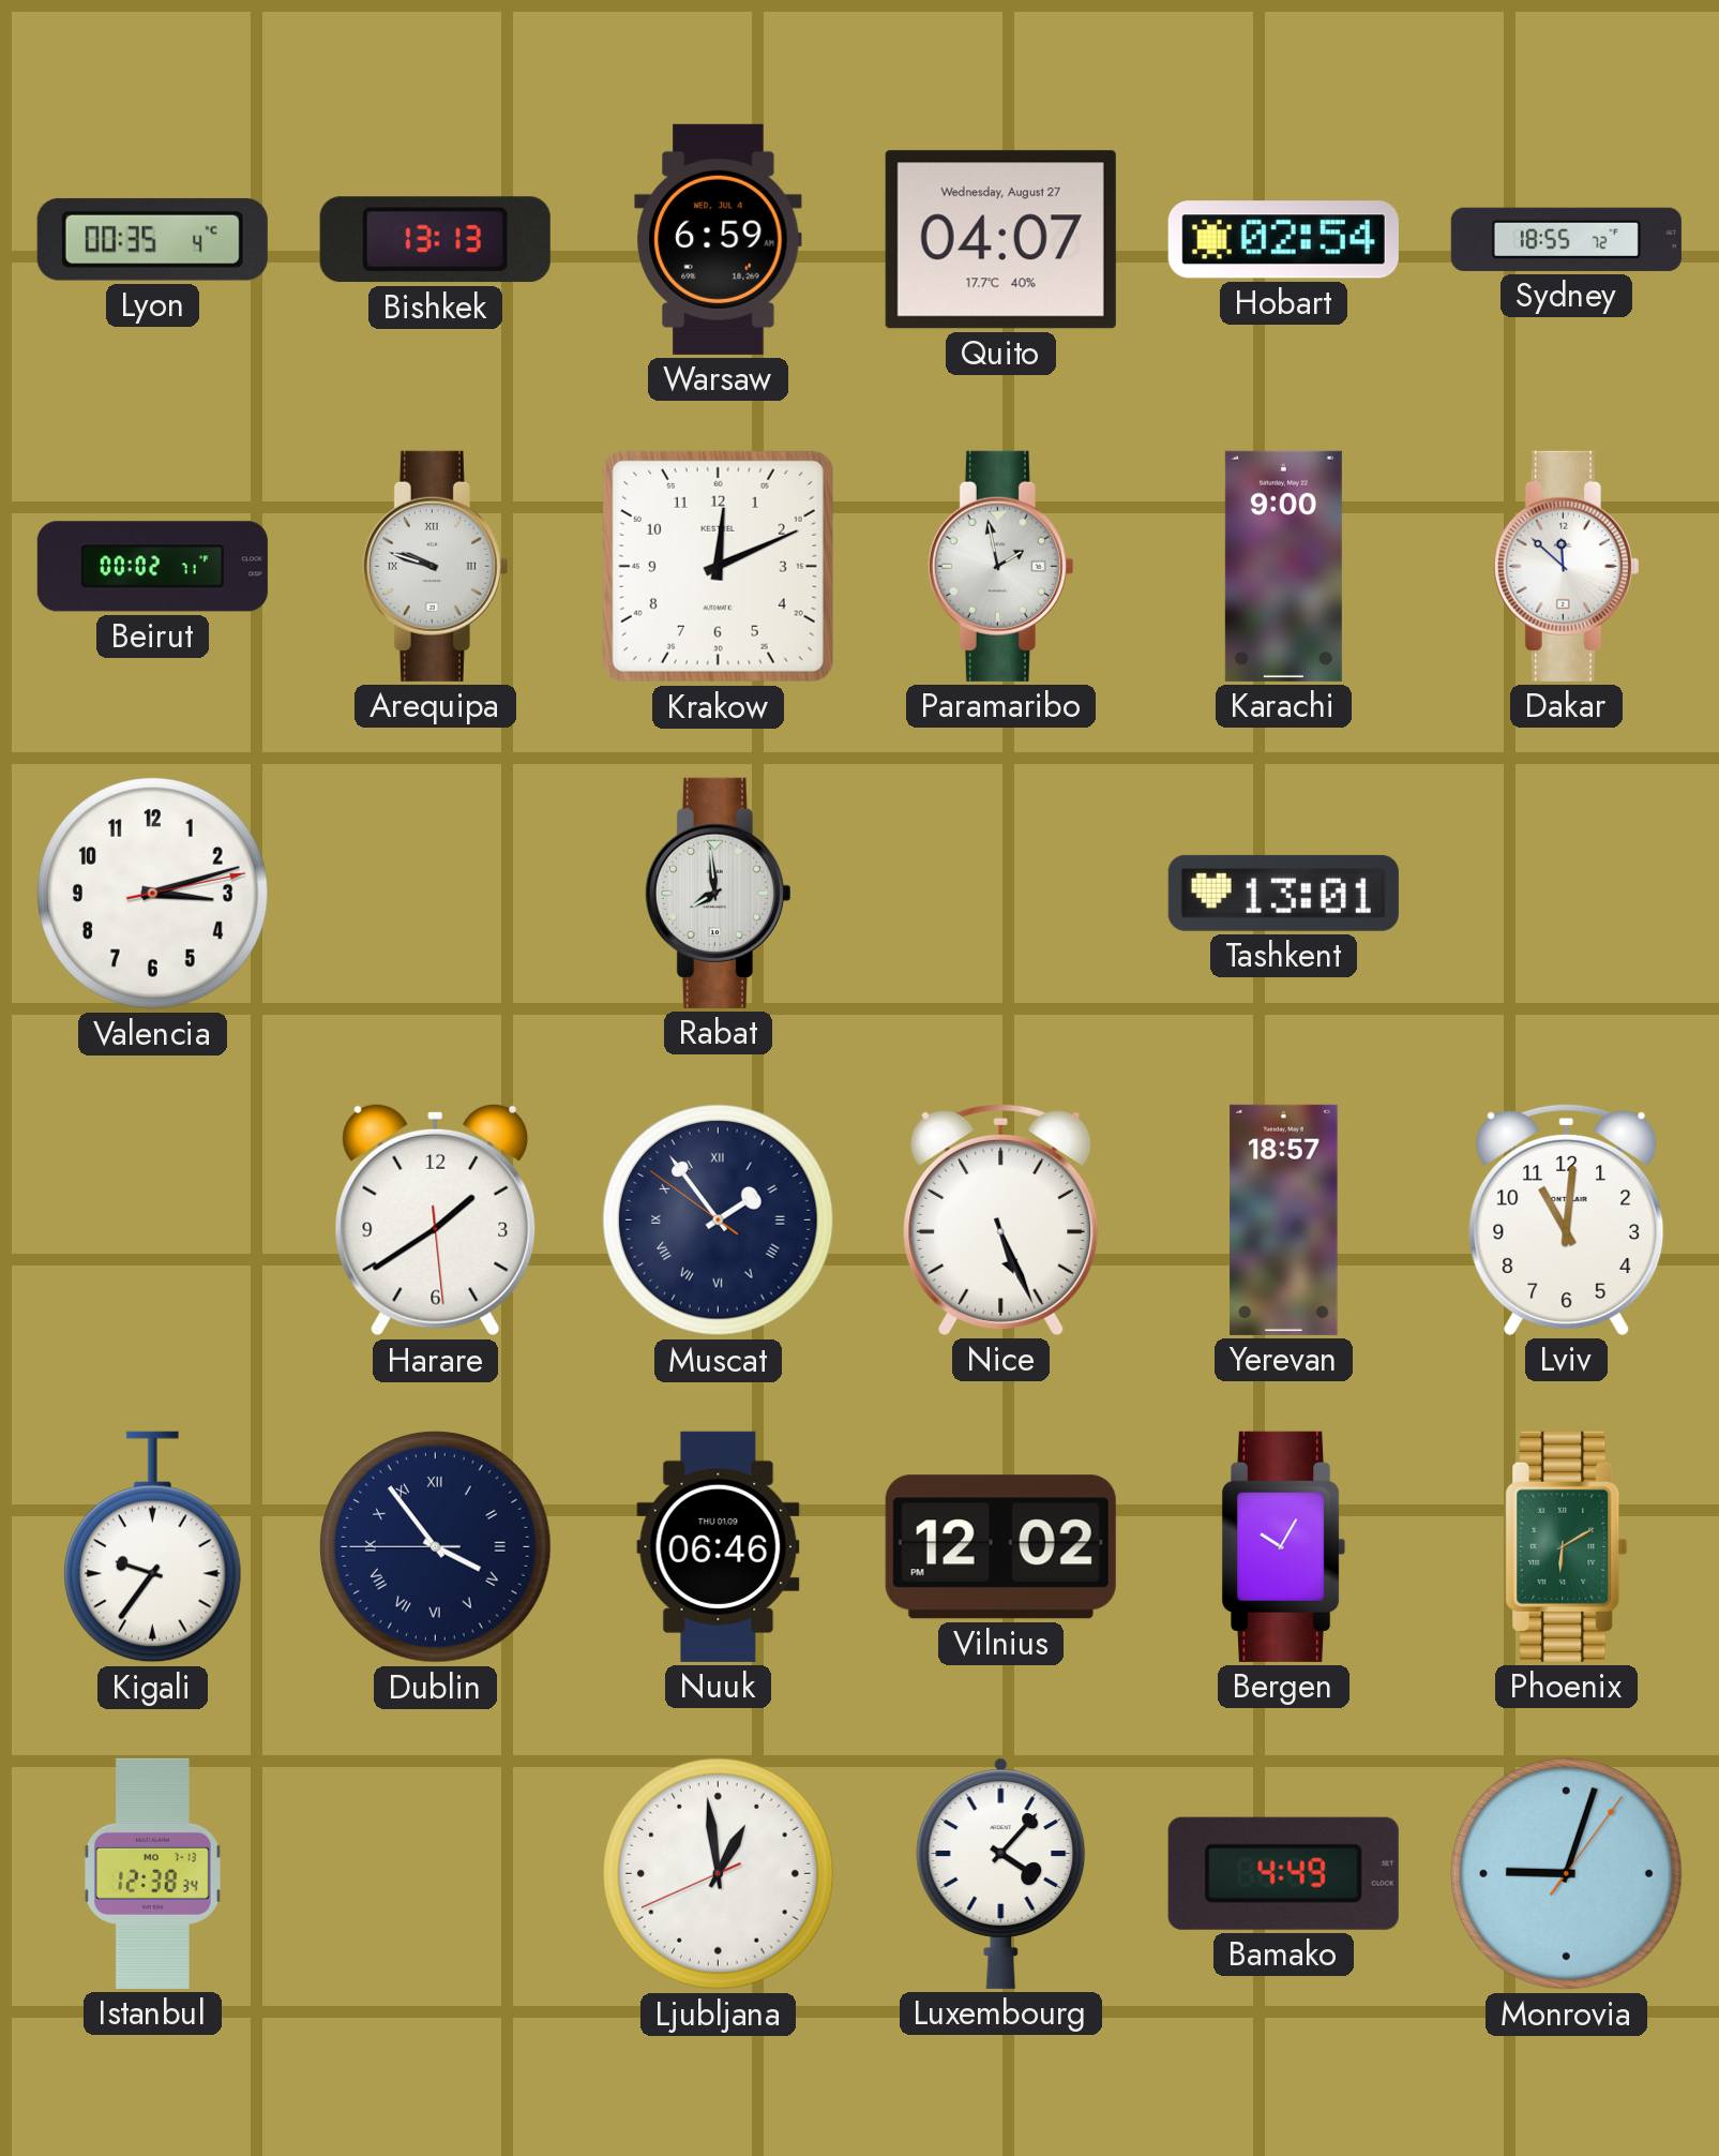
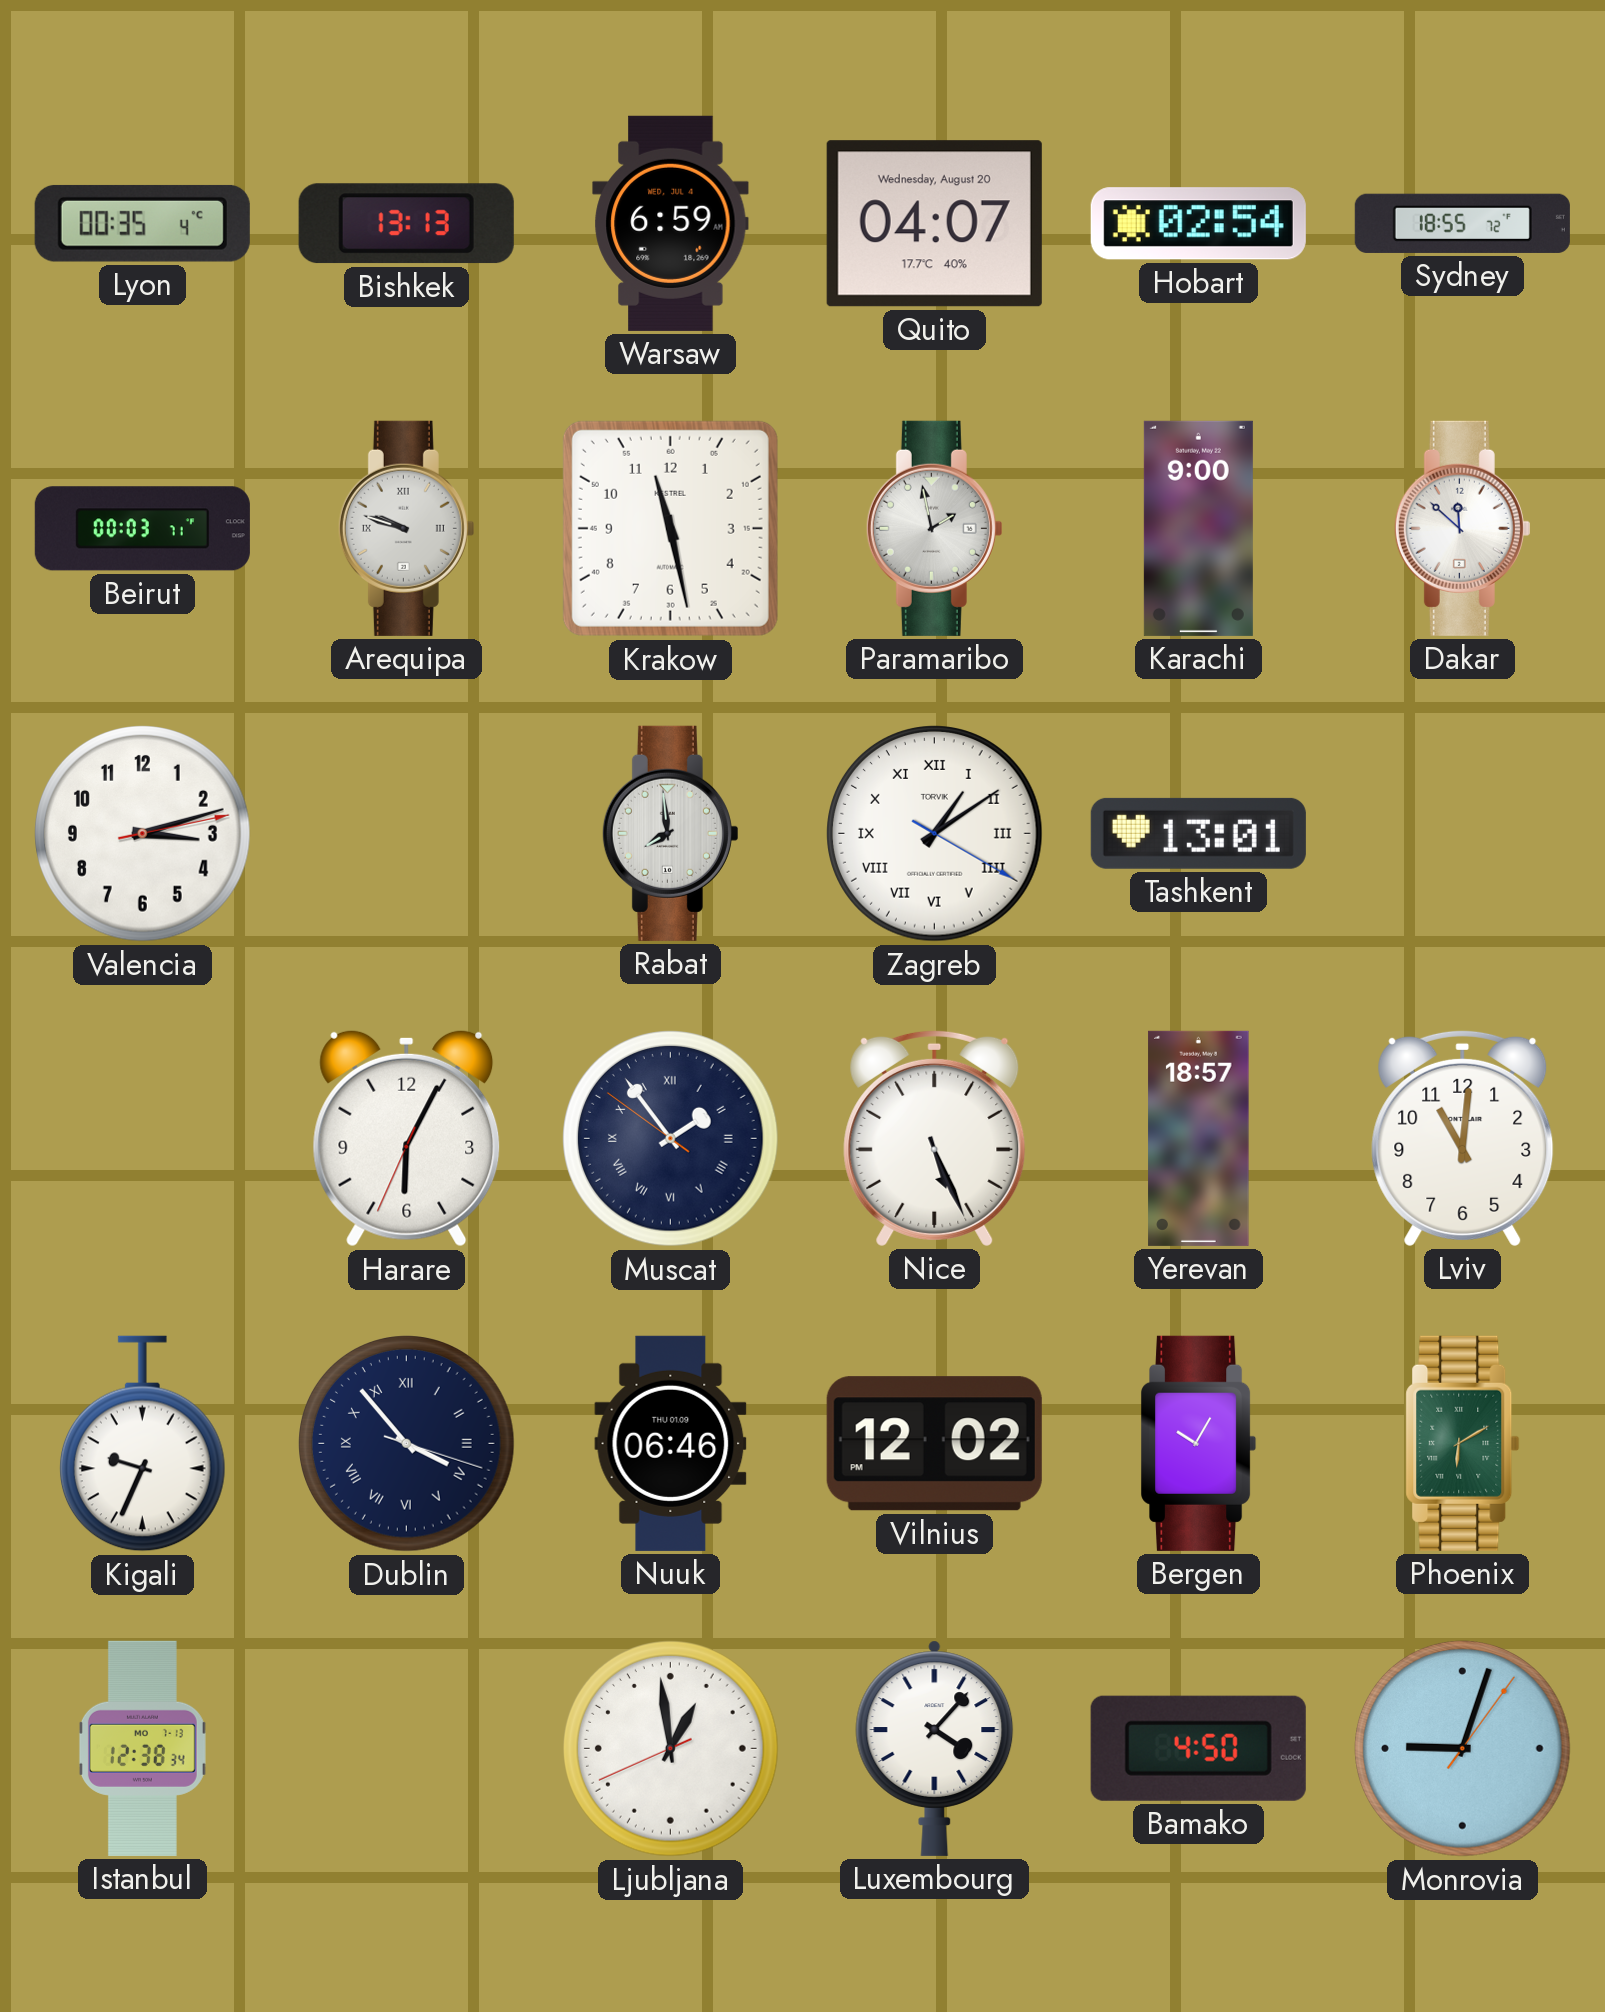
Quito date: Wednesday, August 27 -> Wednesday, August 20 (934, 224)
Beirut: 00:02 -> 00:03 (142, 529)
Krakow: 12:11 -> 11:28 (670, 528)
Zagreb: none -> 1:09 (935, 834)
Harare: 1:39 -> 6:04 (407, 1138)
Kigali: 9:36 -> 9:34 (142, 1444)
Dublin: 3:53:45 -> 3:53:18 (407, 1444)
Bamako: 4:49 -> 4:50 (1198, 1748)
